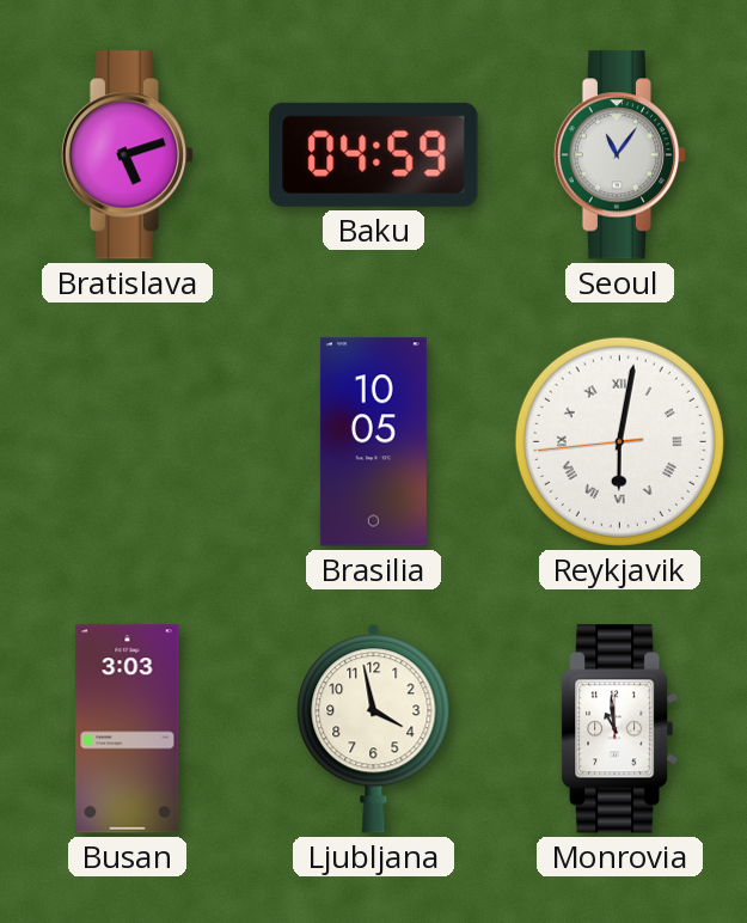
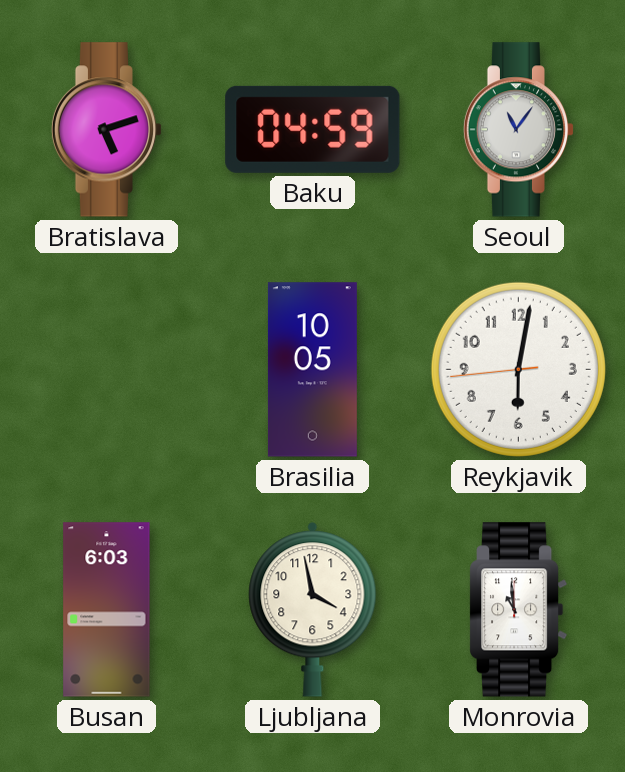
Reykjavik numerals: Roman -> Arabic (518, 369)
Busan: 3:03 -> 6:03 (107, 610)
